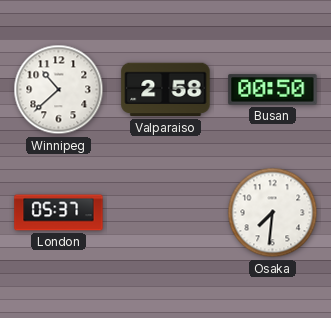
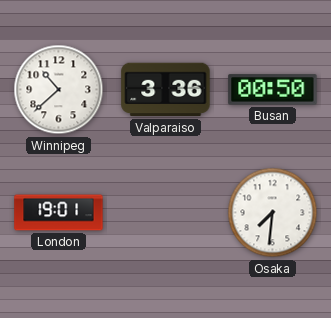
Valparaiso: 2:58 -> 3:36 (166, 90)
London: 05:37 -> 19:01 (59, 213)
